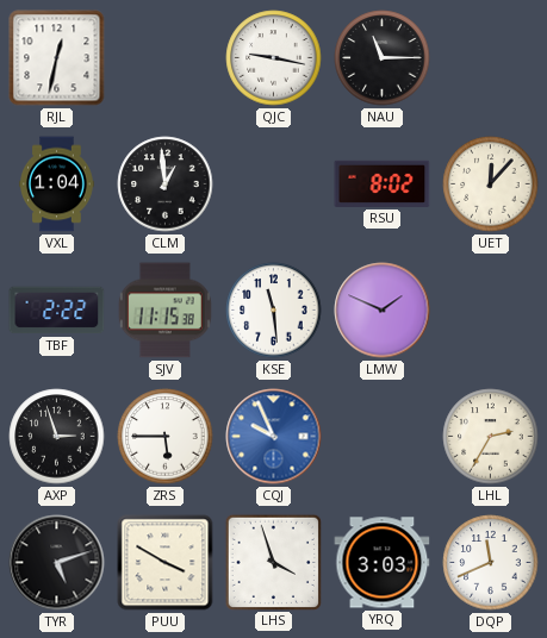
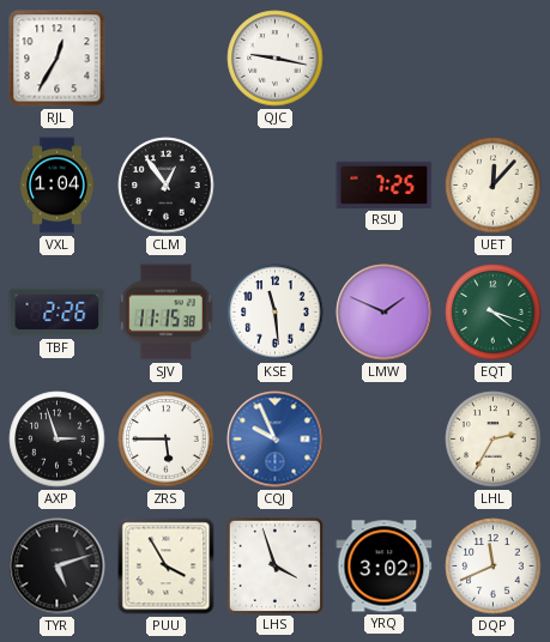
RJL: 12:32 -> 12:35 (58, 59)
NAU: 11:15 -> none (383, 58)
CLM: 12:59 -> 12:54 (167, 186)
RSU: 8:02 -> 7:25 (385, 184)
TBF: 2:22 -> 2:26 (58, 313)
EQT: none -> 4:18 (494, 313)
PUU: 3:50 -> 3:55 (167, 567)
YRQ: 3:03 -> 3:02 (385, 567)
